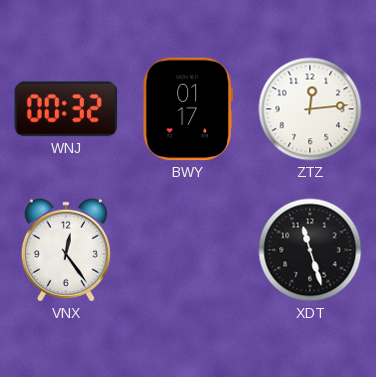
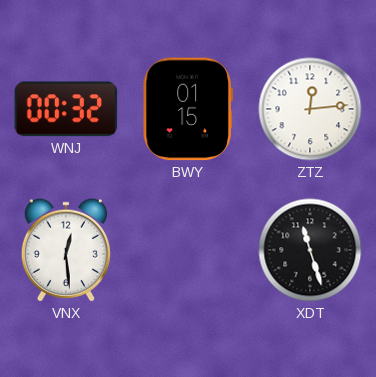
BWY: 01:17 -> 01:15 (188, 109)
VNX: 12:24 -> 12:29 (66, 250)
